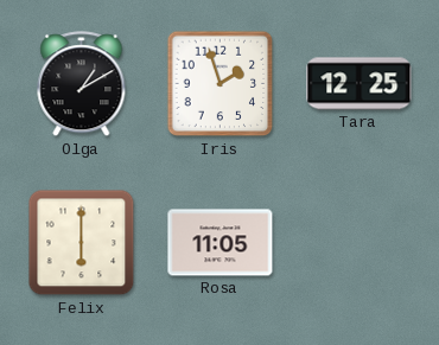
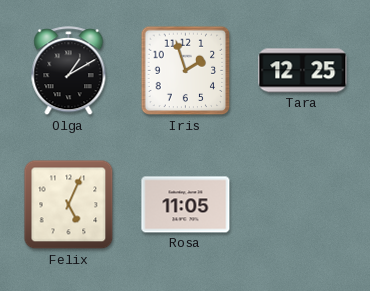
Felix: 6:00 -> 5:04 (69, 205)
